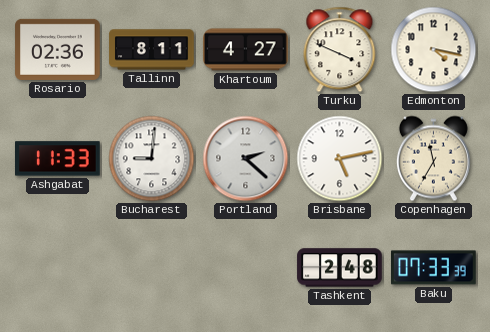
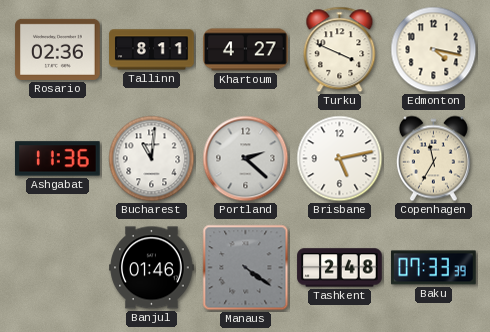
Ashgabat: 11:33 -> 11:36 (58, 159)
Bucharest: 9:01 -> 11:01 (152, 159)
Banjul: none -> 01:46 (152, 268)
Manaus: none -> 4:21 (246, 268)
